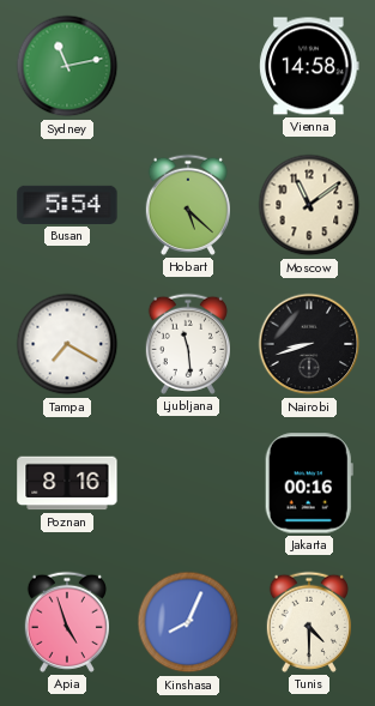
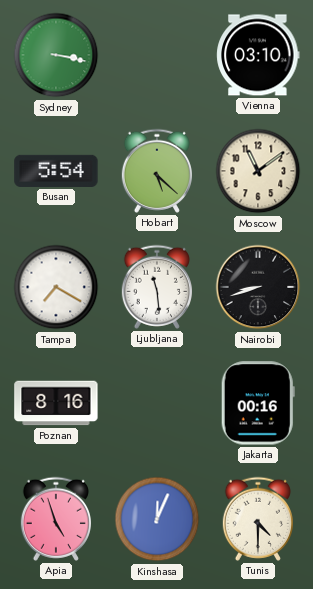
Sydney: 11:13 -> 3:17 (56, 55)
Vienna: 14:58 -> 03:10 (258, 55)
Kinshasa: 8:04 -> 12:04 (157, 519)
